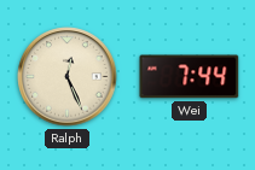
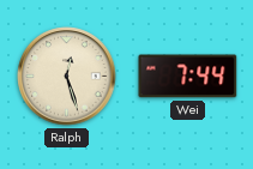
Ralph: 12:26 -> 12:27 (67, 77)
